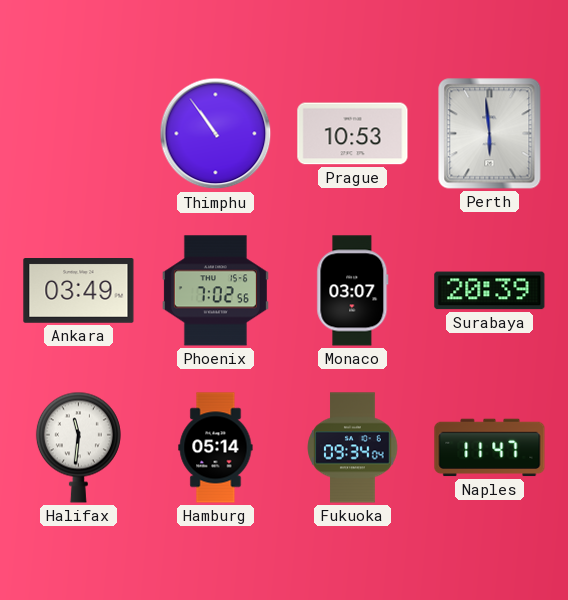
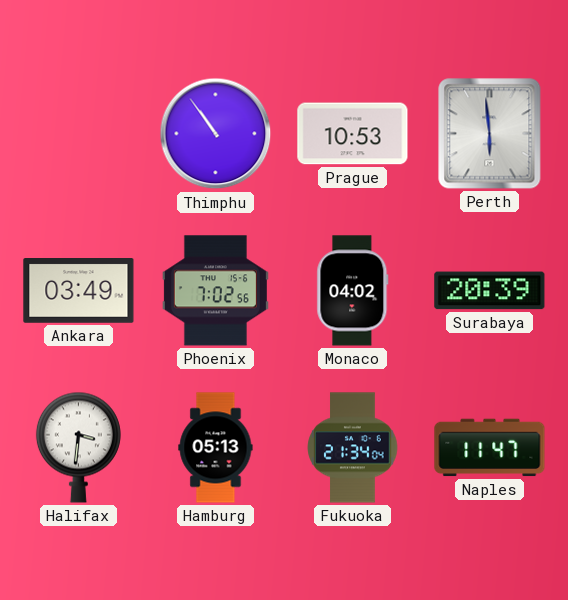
Monaco: 03:07 -> 04:02 (353, 291)
Halifax: 11:31 -> 3:31 (78, 447)
Hamburg: 05:14 -> 05:13 (216, 448)
Fukuoka: 09:34 -> 21:34 (353, 448)
